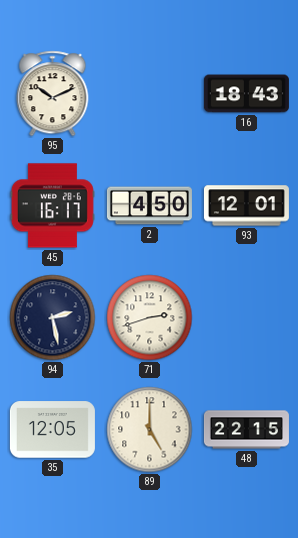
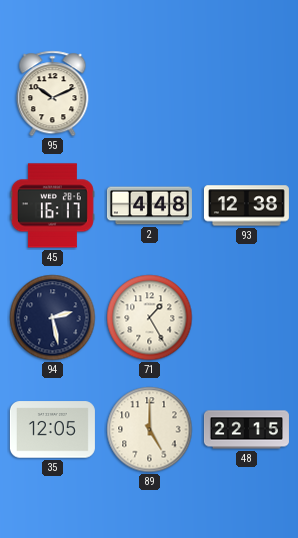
16: 18:43 -> none (246, 94)
2: 4:50 -> 4:48 (149, 206)
93: 12:01 -> 12:38 (246, 206)
71: 2:42 -> 1:25 (150, 318)
